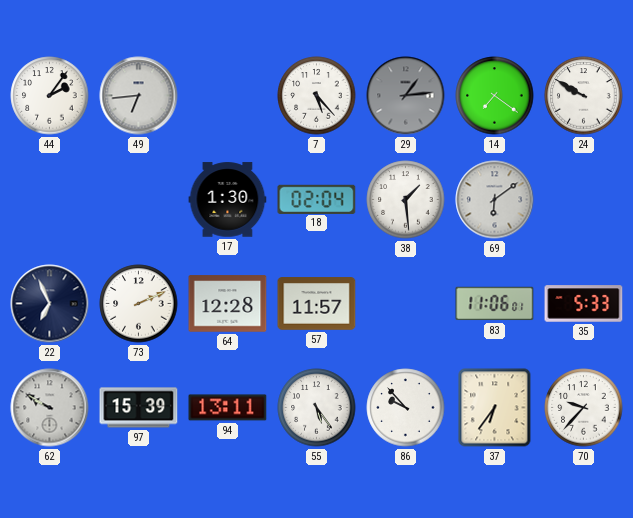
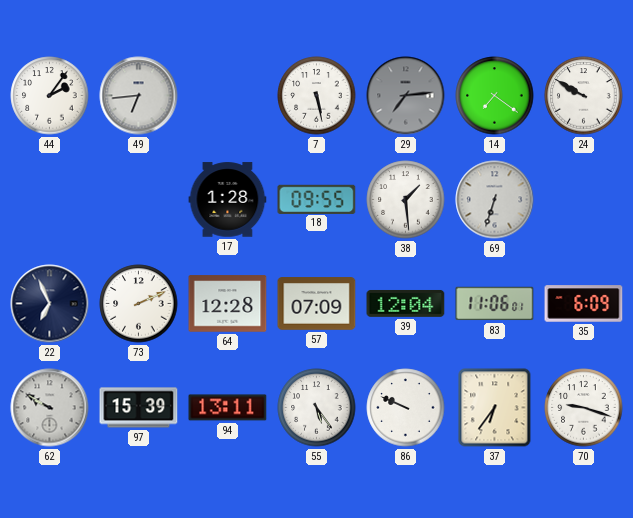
7: 5:23 -> 5:28 (317, 96)
29: 1:14 -> 7:14 (406, 96)
17: 1:30 -> 1:28 (228, 200)
18: 02:04 -> 09:55 (317, 199)
69: 6:09 -> 6:33 (495, 200)
57: 11:57 -> 07:09 (317, 304)
39: none -> 12:04 (406, 303)
35: 5:33 -> 6:09 (584, 304)
86: 9:53 -> 9:49 (406, 408)
70: 9:37 -> 9:18 (584, 408)
